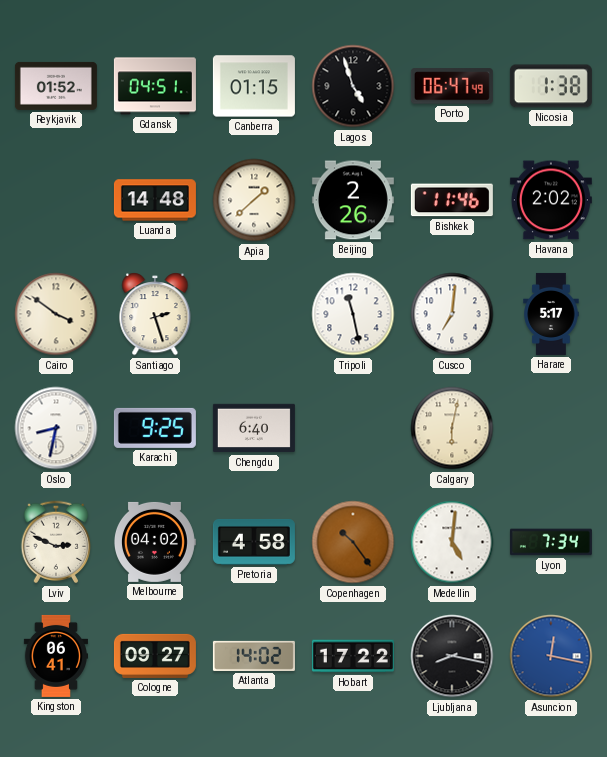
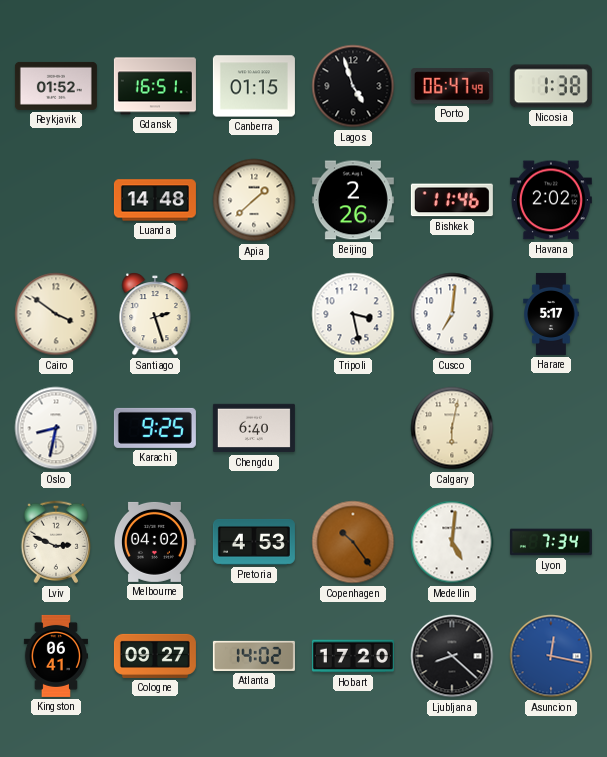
Gdansk: 04:51 -> 16:51 (155, 86)
Tripoli: 11:28 -> 3:28 (353, 314)
Pretoria: 4:58 -> 4:53 (254, 542)
Hobart: 17:22 -> 17:20 (353, 656)
Ljubljana: 8:17 -> 8:22 (452, 656)
